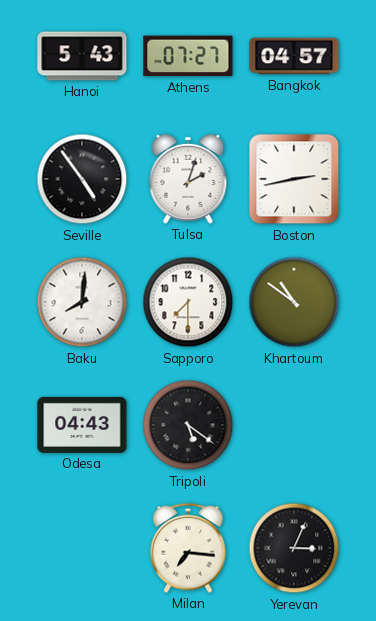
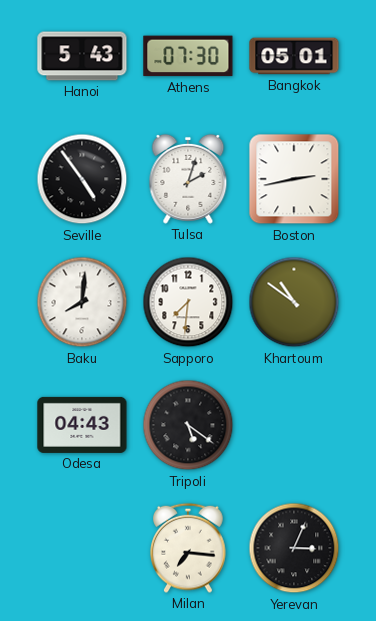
Athens: 07:27 -> 07:30 (188, 56)
Bangkok: 04:57 -> 05:01 (294, 56)
Sapporo: 7:30 -> 7:31 (188, 302)
